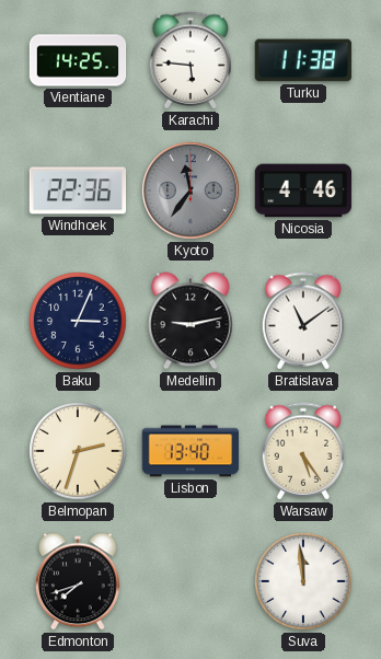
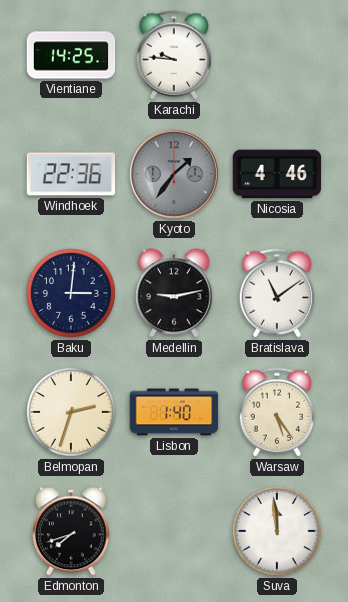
Karachi: 5:46 -> 9:46 (174, 55)
Turku: 11:38 -> none (303, 60)
Kyoto: 11:36 -> 1:36 (174, 174)
Baku: 3:04 -> 3:01 (71, 293)
Lisbon: 13:40 -> 1:40 (174, 412)
